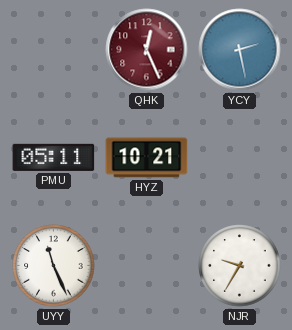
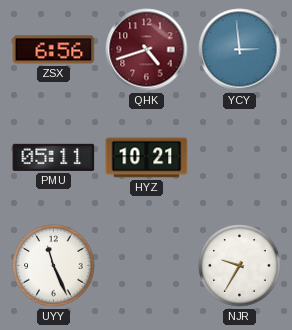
ZSX: none -> 6:56 (54, 50)
QHK: 12:26 -> 4:42 (147, 50)
YCY: 2:28 -> 2:59 (240, 50)
